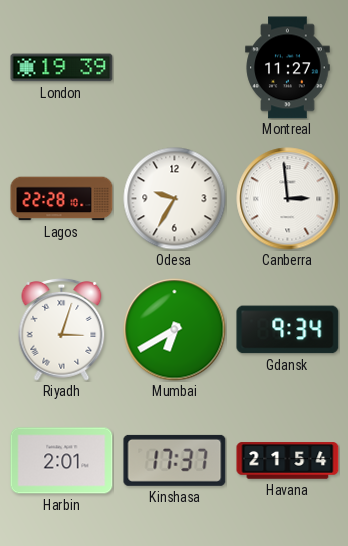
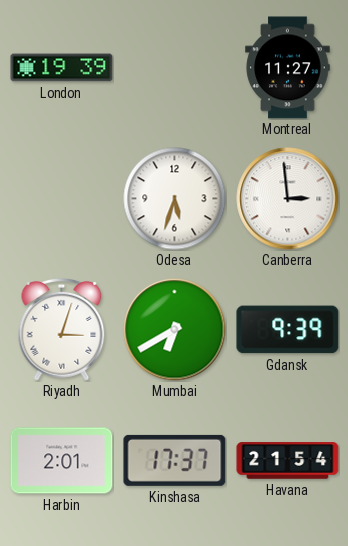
Lagos: 22:28 -> none (62, 199)
Odesa: 9:35 -> 5:33 (175, 199)
Gdansk: 9:34 -> 9:39 (288, 330)
